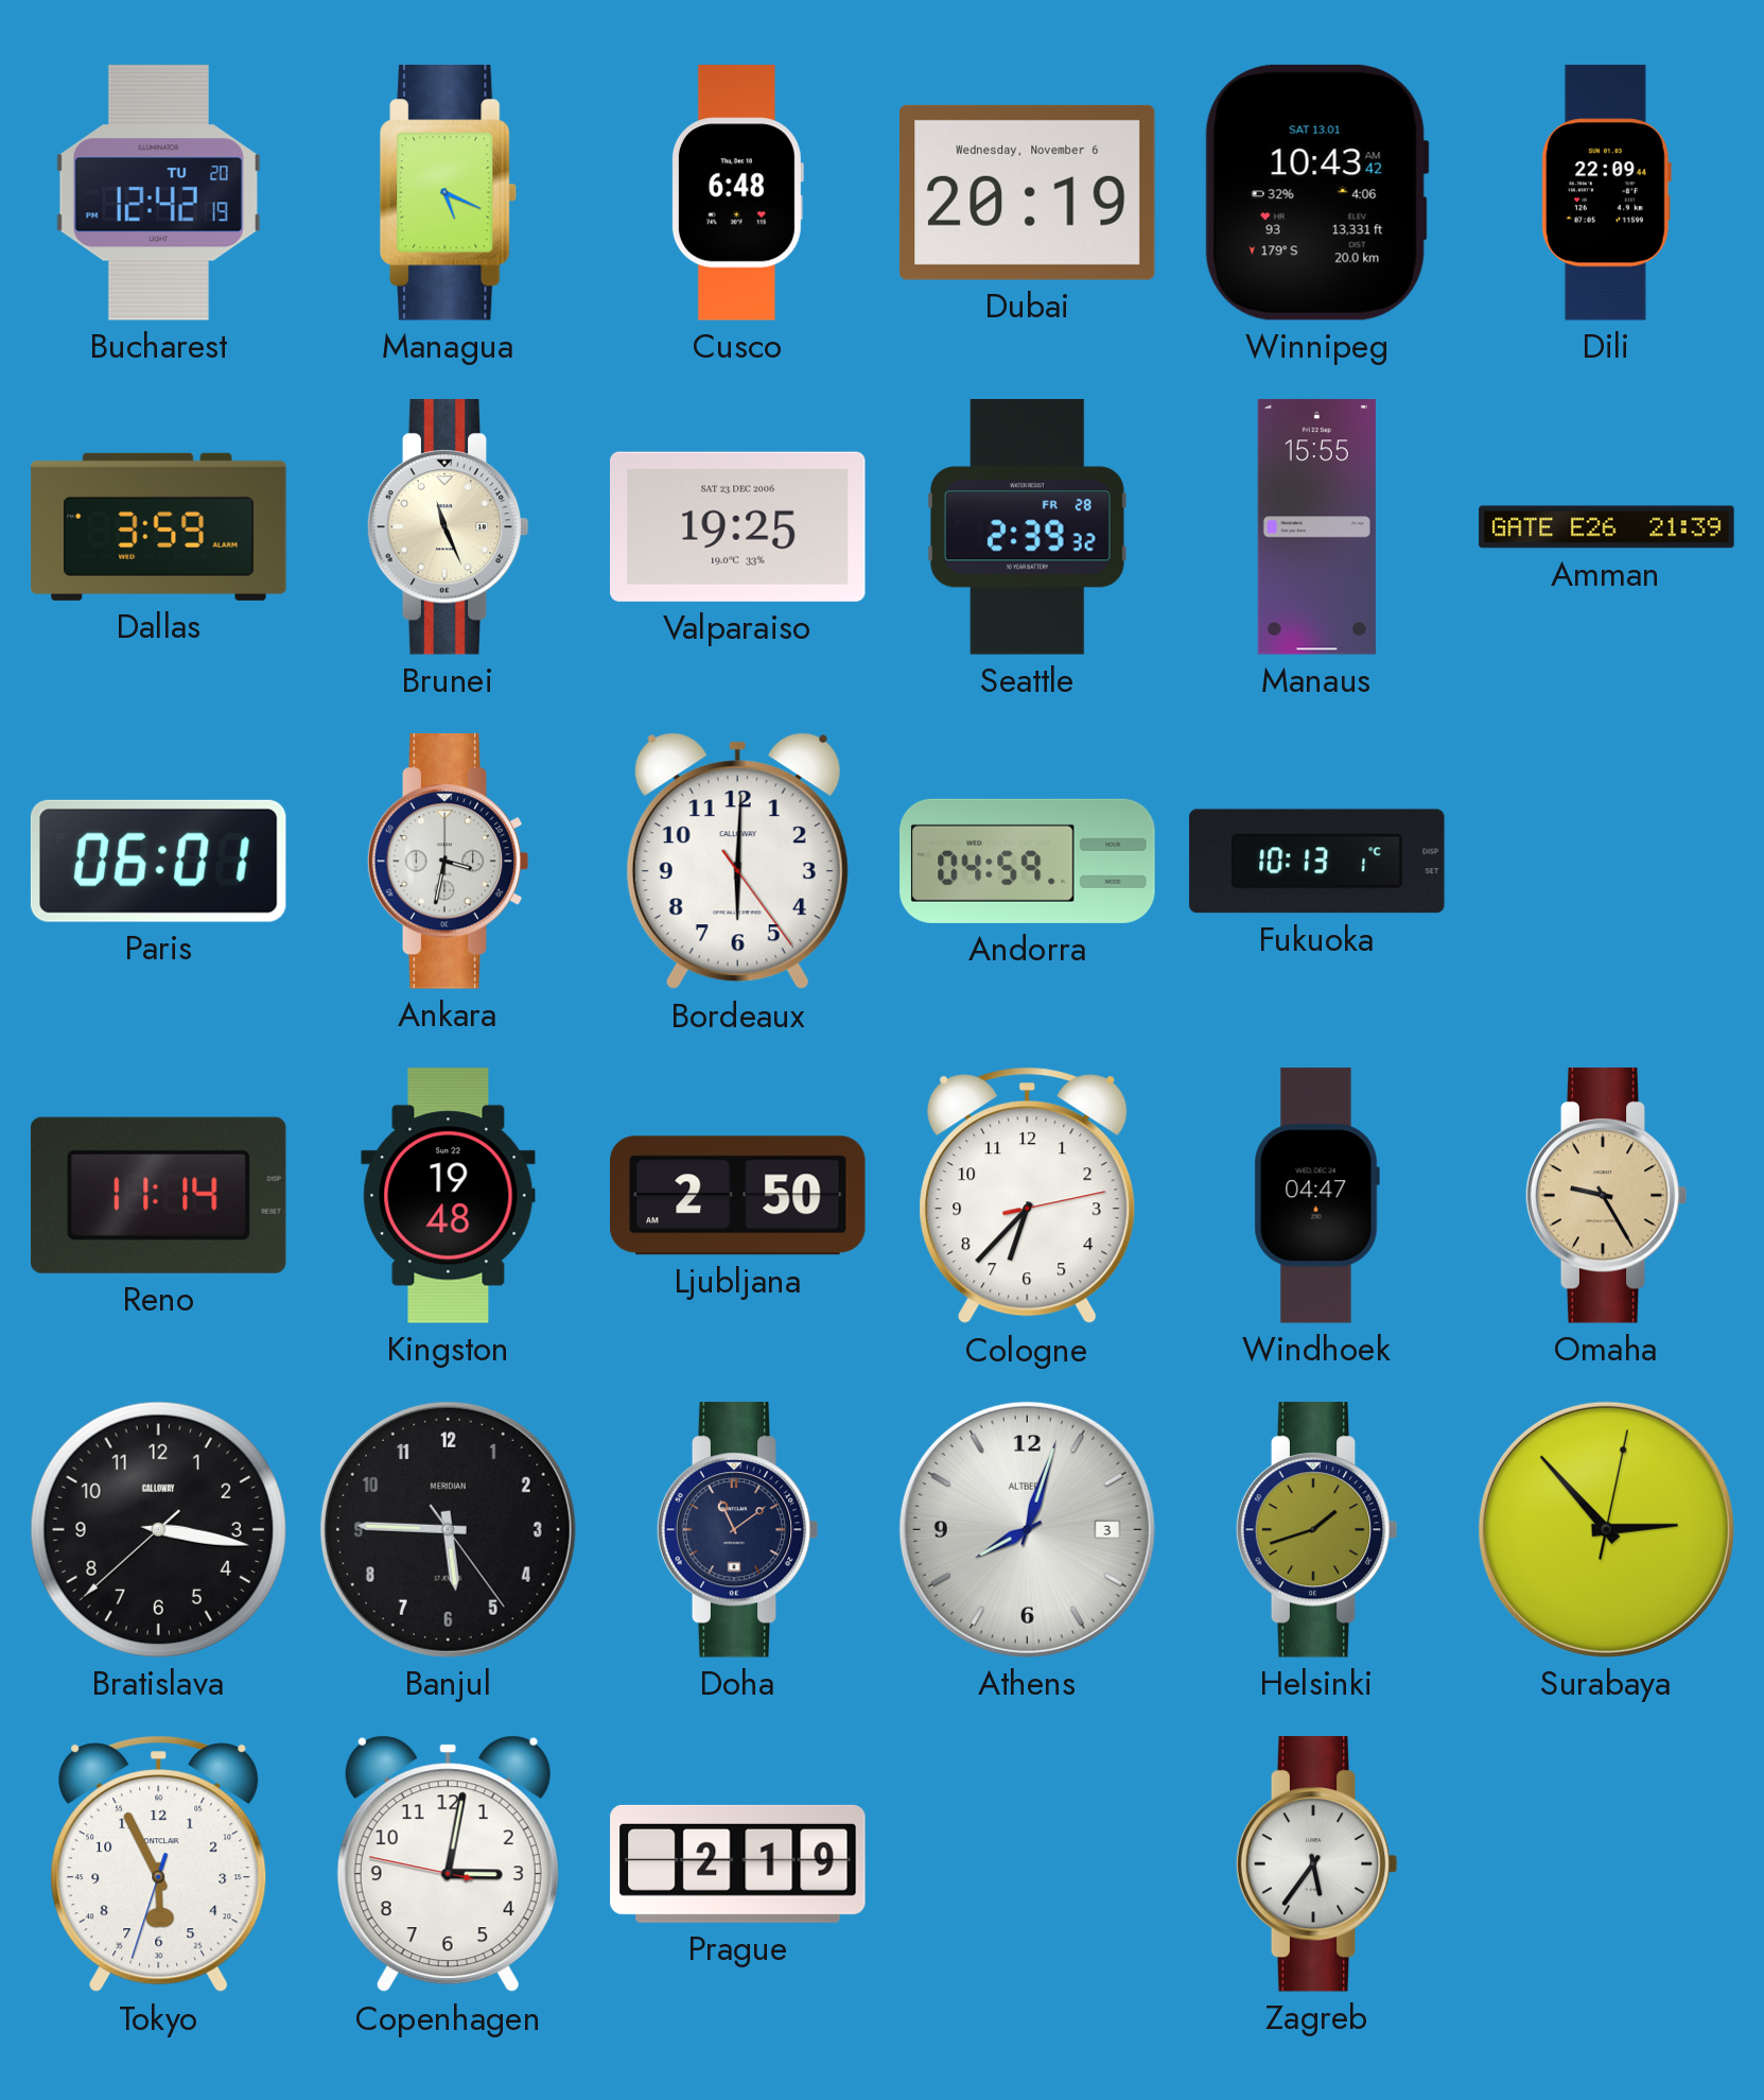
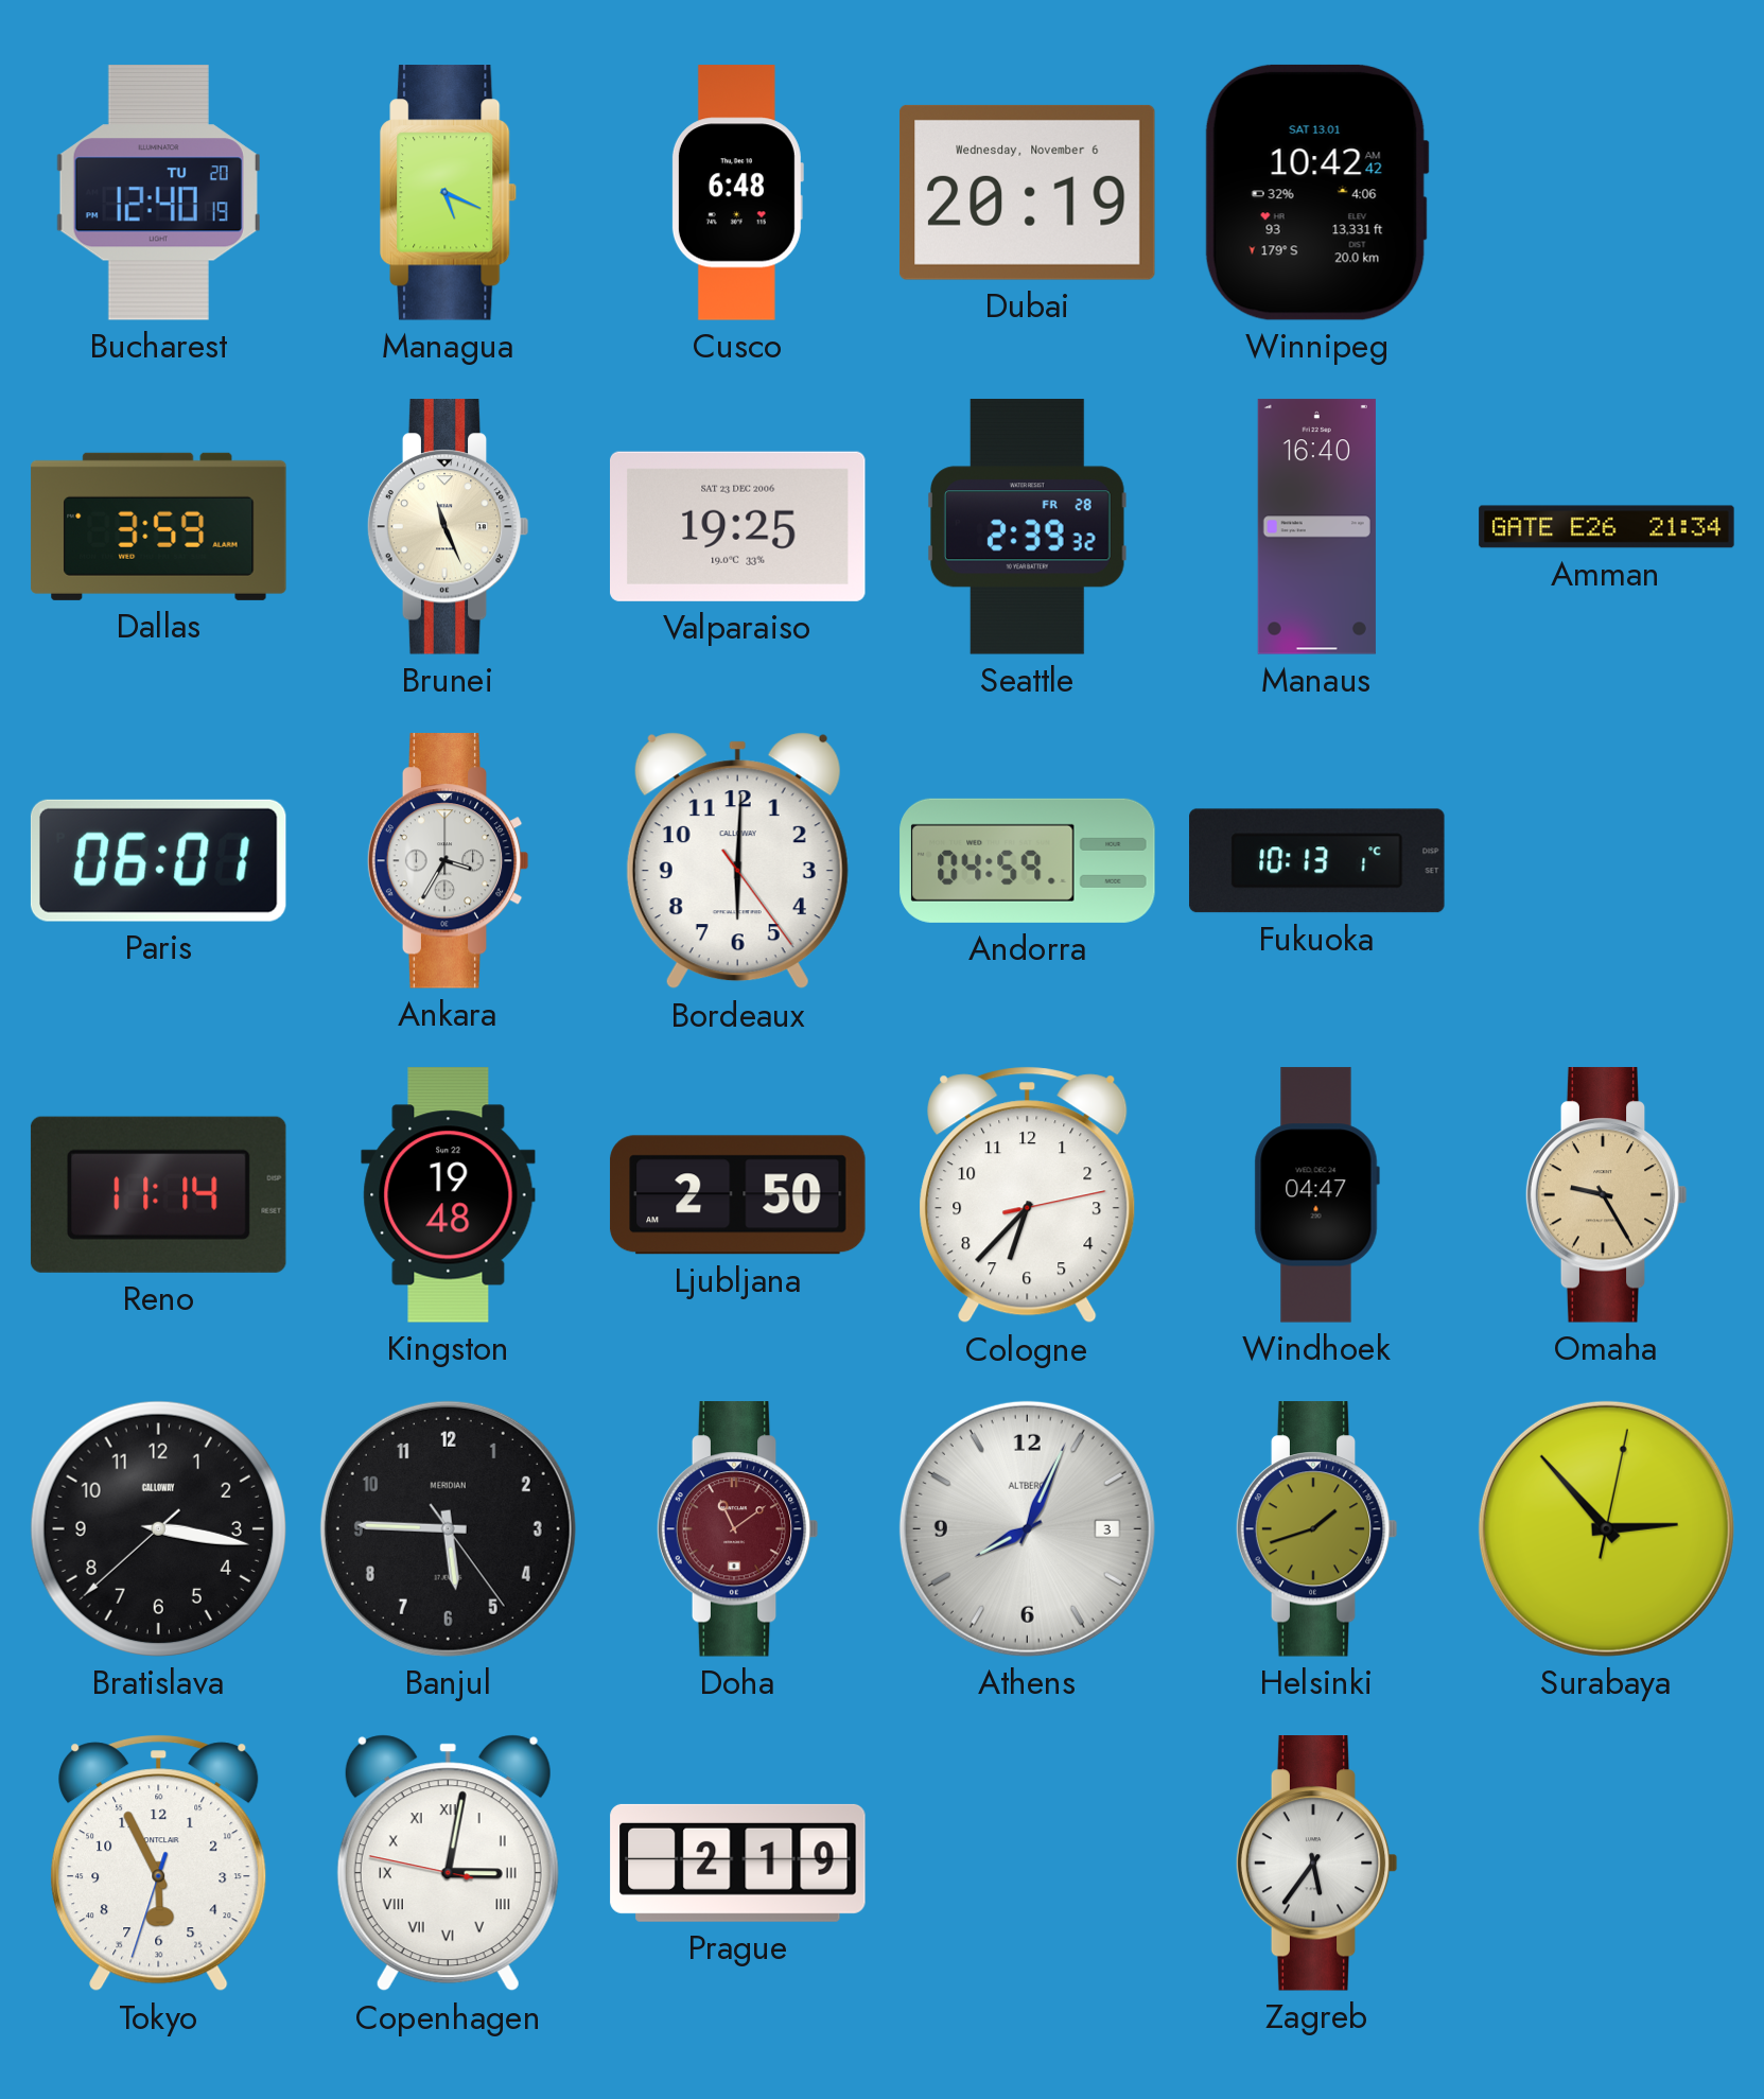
Bucharest: 12:42 -> 12:40 (158, 193)
Winnipeg: 10:43 -> 10:42 (1316, 192)
Dili: 22:09 -> none (1606, 193)
Manaus: 15:55 -> 16:40 (1316, 527)
Amman: 21:39 -> 21:34 (1607, 527)
Ankara: 3:32 -> 3:35 (448, 861)
Doha dial: navy -> burgundy (737, 1529)
Athens: 8:03 -> 8:04 (1027, 1528)
Copenhagen numerals: Arabic -> Roman (448, 1864)
